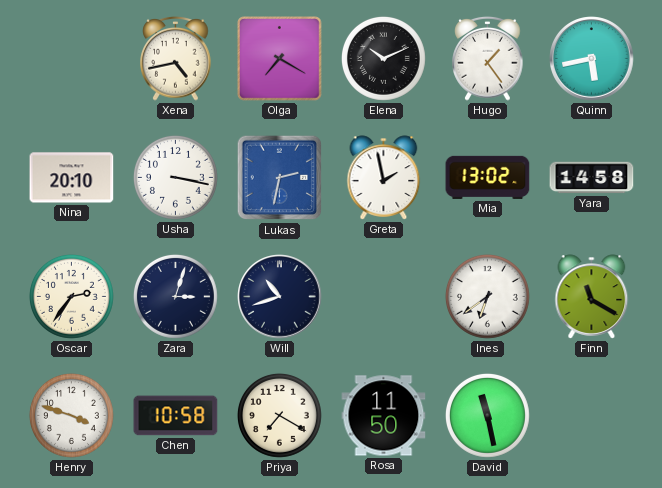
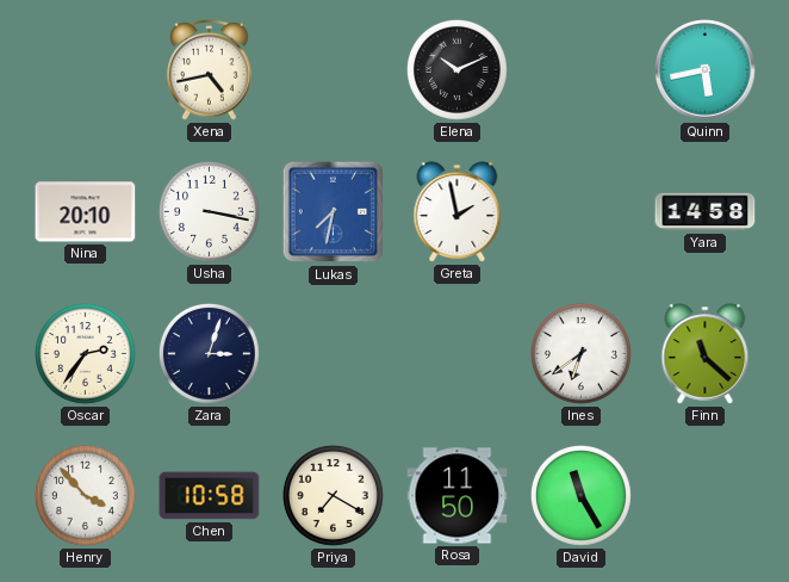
Olga: 7:20 -> none (280, 59)
Hugo: 1:24 -> none (488, 59)
Lukas: 2:32 -> 7:32 (334, 212)
Mia: 13:02 -> none (488, 177)
Will: 10:42 -> none (280, 297)
Finn: 11:20 -> 11:22 (706, 354)
Henry: 3:48 -> 3:53 (85, 495)
David: 11:28 -> 11:25 (580, 495)
